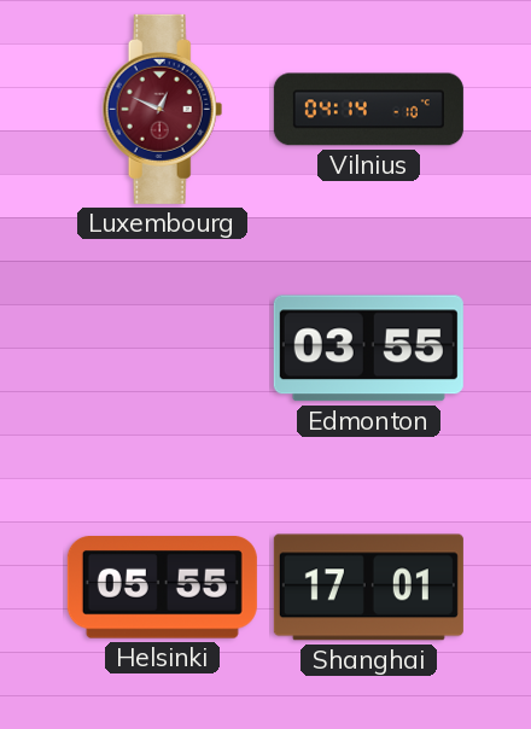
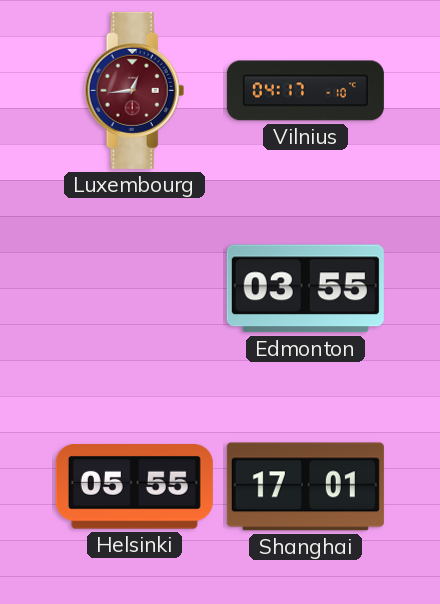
Luxembourg: 12:49 -> 12:44 (135, 90)
Vilnius: 04:14 -> 04:17 (305, 91)
